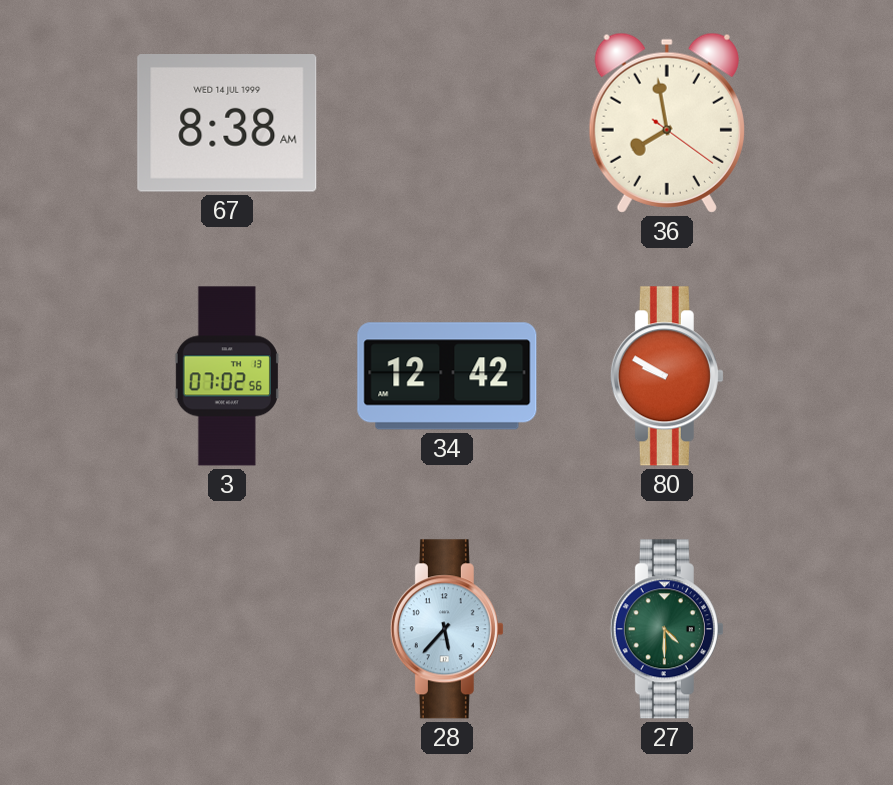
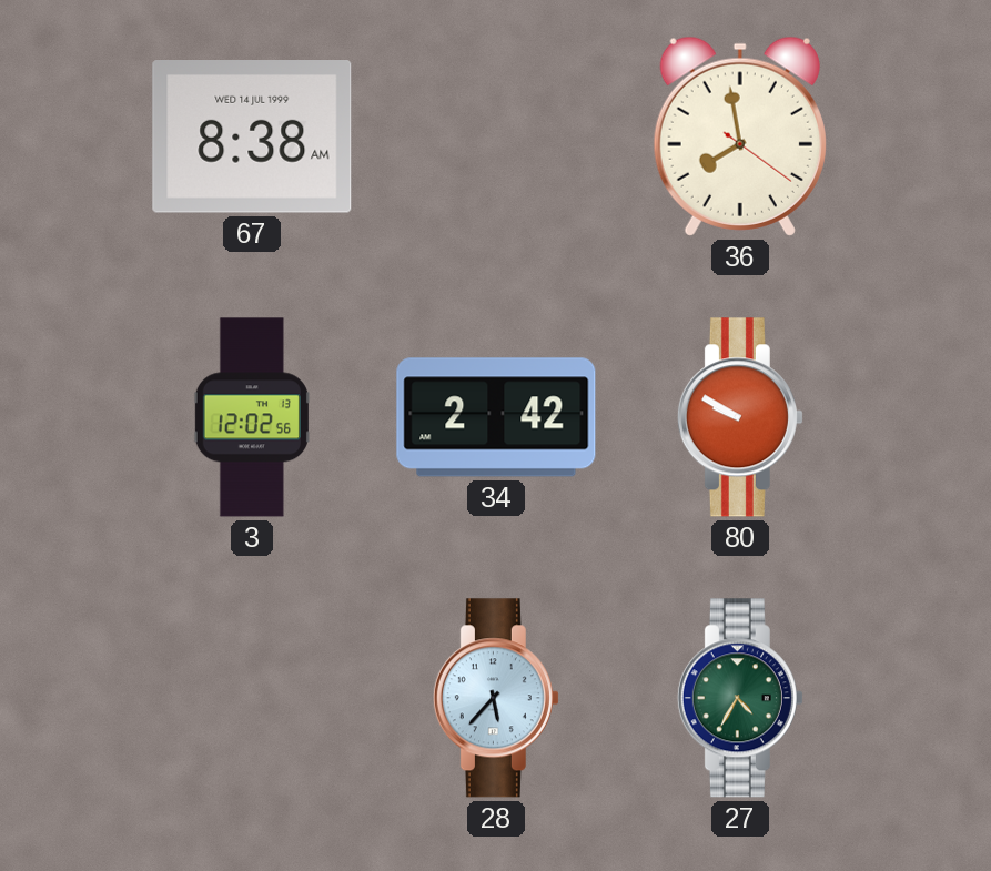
3: 07:02 -> 12:02 (252, 417)
34: 12:42 -> 2:42 (496, 417)
27: 4:30 -> 4:35 (740, 698)
